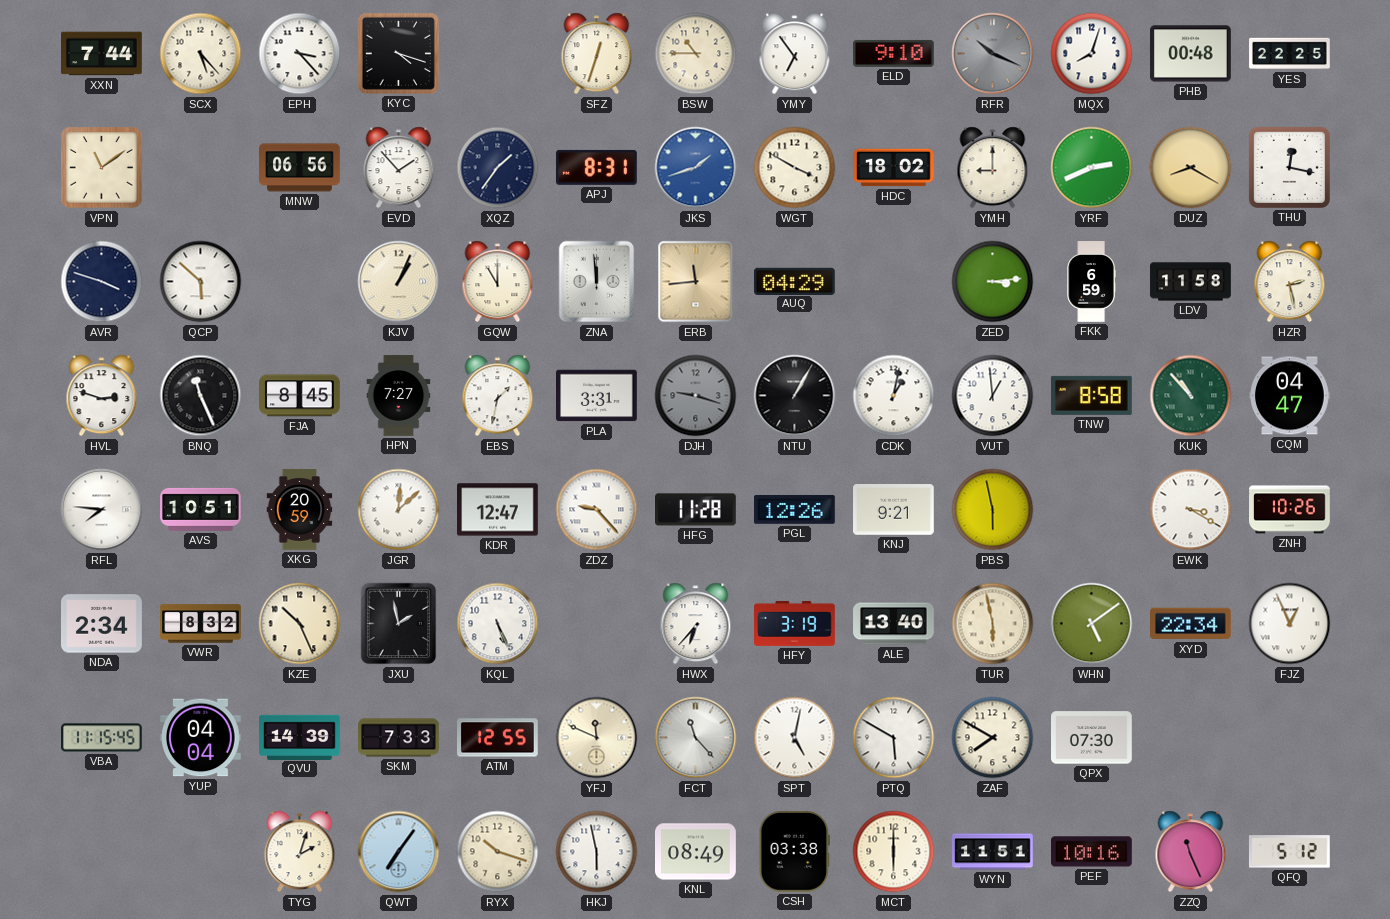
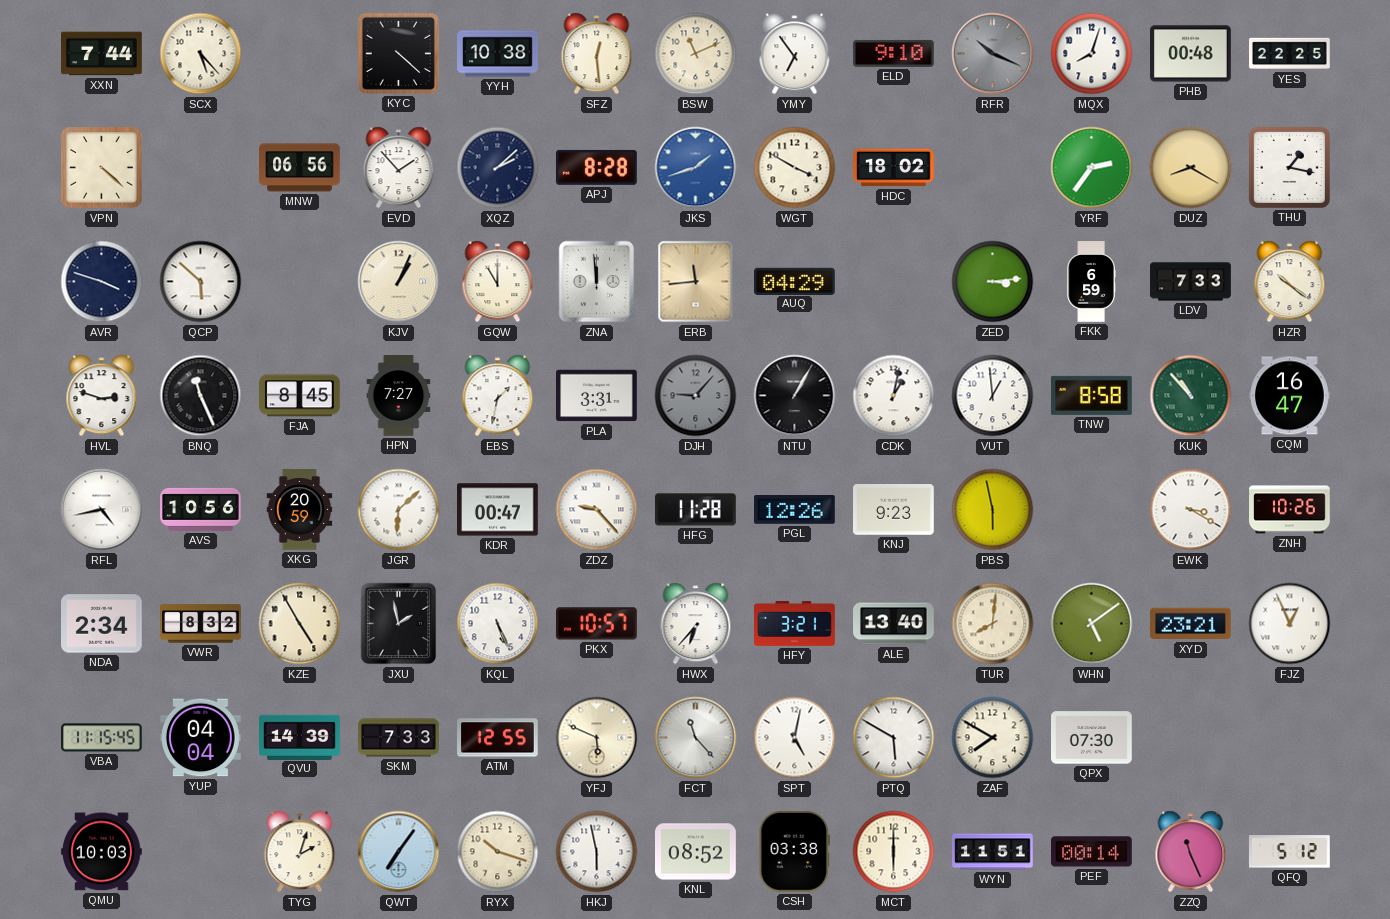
EPH: 3:23 -> none (300, 54)
KYC: 4:18 -> 4:22 (398, 53)
YYH: none -> 10:38 (498, 54)
SFZ: 12:33 -> 12:29 (597, 54)
BSW: 10:45 -> 11:11 (696, 54)
VPN: 11:09 -> 4:22 (102, 168)
XQZ: 1:36 -> 2:08 (498, 168)
APJ: 8:31 -> 8:28 (596, 167)
YMH: 9:00 -> none (993, 168)
YRF: 2:41 -> 2:36 (1092, 168)
THU: 12:17 -> 1:17 (1289, 167)
LDV: 11:58 -> 7:33 (1191, 282)
HZR: 2:28 -> 10:21 (1290, 282)
DJH: 9:18 -> 9:07 (696, 396)
CQM: 04:47 -> 16:47 (1290, 396)
RFL: 7:46 -> 4:43 (102, 510)
AVS: 10:51 -> 10:56 (201, 509)
JGR: 12:08 -> 6:08 (399, 510)
KDR: 12:47 -> 00:47 (498, 510)
KNJ: 9:21 -> 9:23 (894, 510)
KZE: 10:26 -> 4:55 (300, 624)
PKX: none -> 10:57 (596, 624)
HFY: 3:19 -> 3:21 (795, 623)
TUR: 5:58 -> 8:01 (993, 624)
XYD: 22:34 -> 23:21 (1191, 624)
YFJ: 11:49 -> 5:49 (597, 738)
QMU: none -> 10:03 (102, 852)
KNL: 08:49 -> 08:52 (696, 852)
PEF: 10:16 -> 00:14 (1092, 852)
